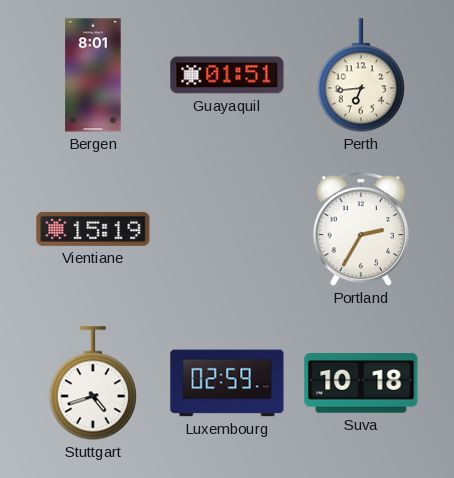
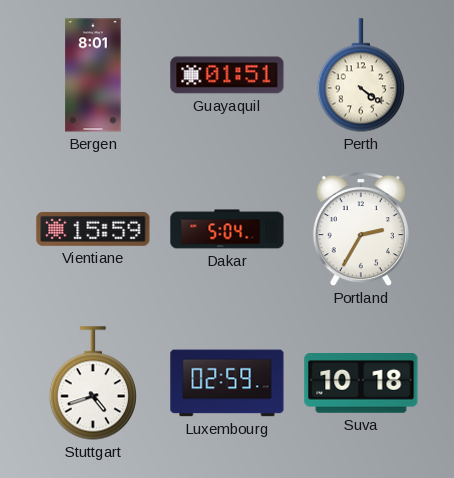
Perth: 6:44 -> 4:21 (361, 75)
Vientiane: 15:19 -> 15:59 (93, 229)
Dakar: none -> 5:04 (227, 229)
